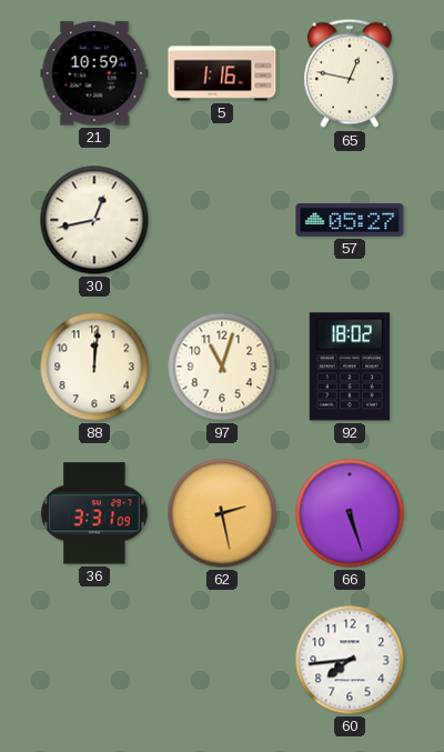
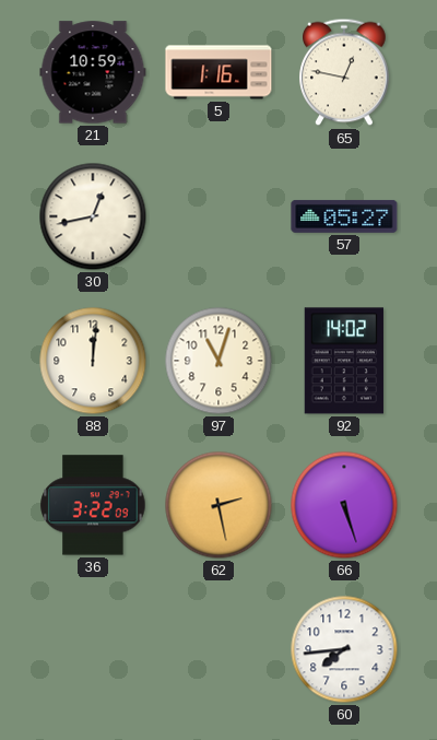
92: 18:02 -> 14:02 (344, 361)
36: 3:31 -> 3:22 (93, 505)
